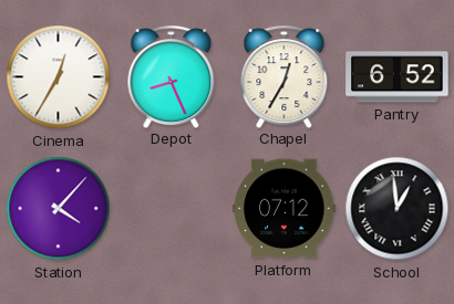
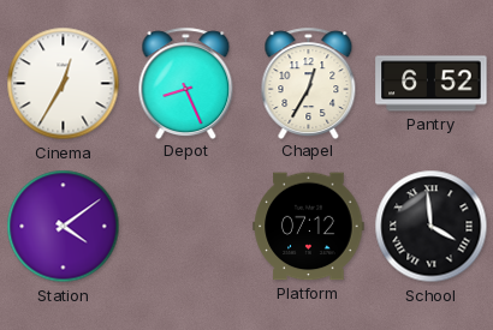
Station: 4:07 -> 4:09 (64, 227)
School: 12:59 -> 3:59 (432, 227)
